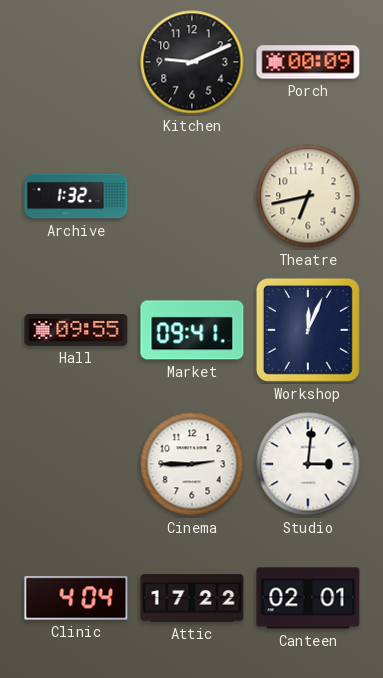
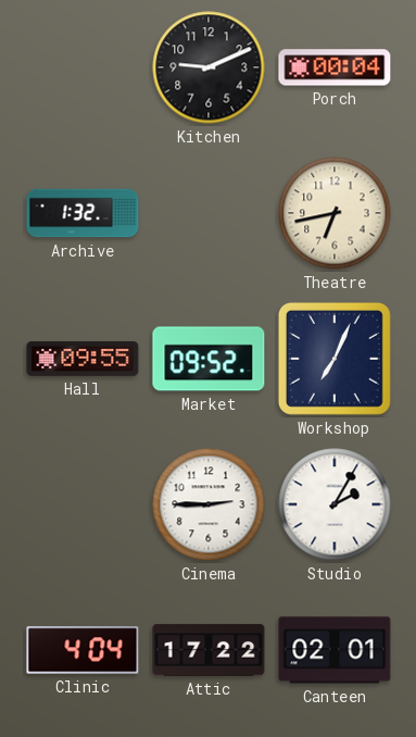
Porch: 00:09 -> 00:04 (335, 67)
Market: 09:41 -> 09:52 (209, 359)
Workshop: 12:04 -> 7:04 (335, 359)
Studio: 3:01 -> 2:05 (335, 504)
